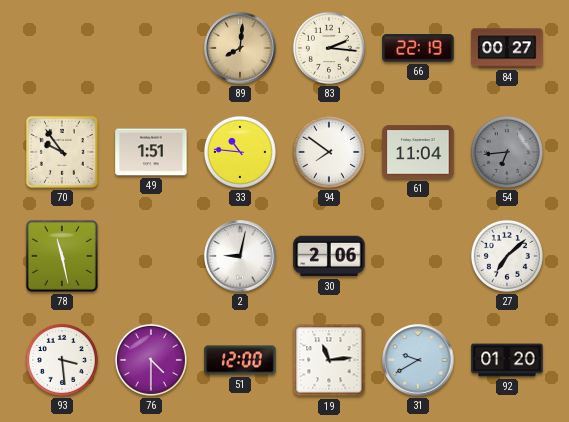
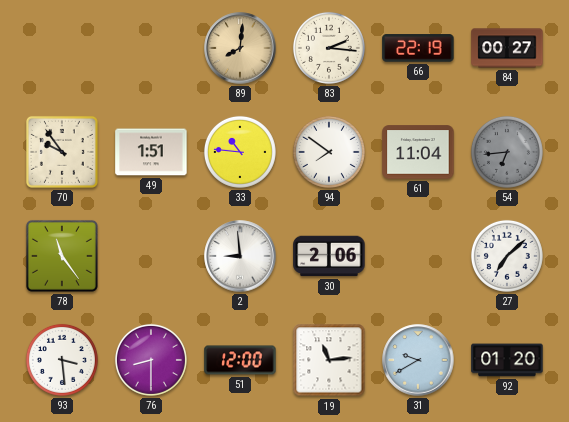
78: 11:28 -> 11:24 (62, 256)
2: 9:02 -> 8:59 (240, 256)
76: 4:30 -> 8:30 (151, 360)
